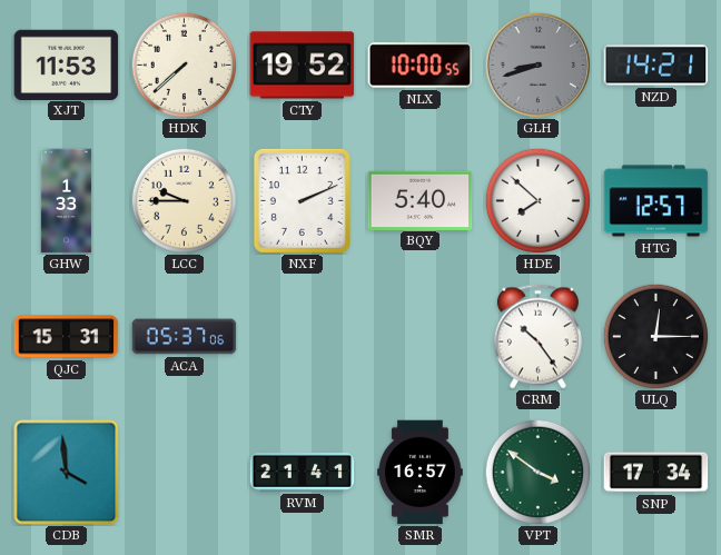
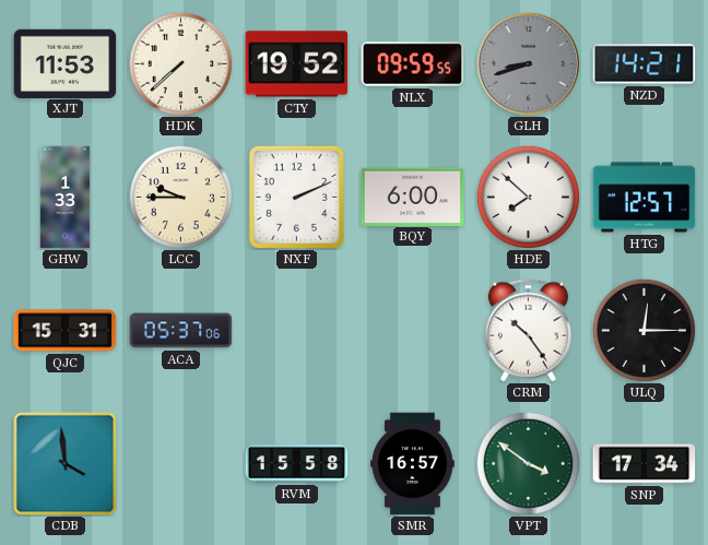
NLX: 10:00 -> 09:59 (413, 64)
BQY: 5:40 -> 6:00 (413, 197)
RVM: 21:41 -> 15:58 (297, 464)
